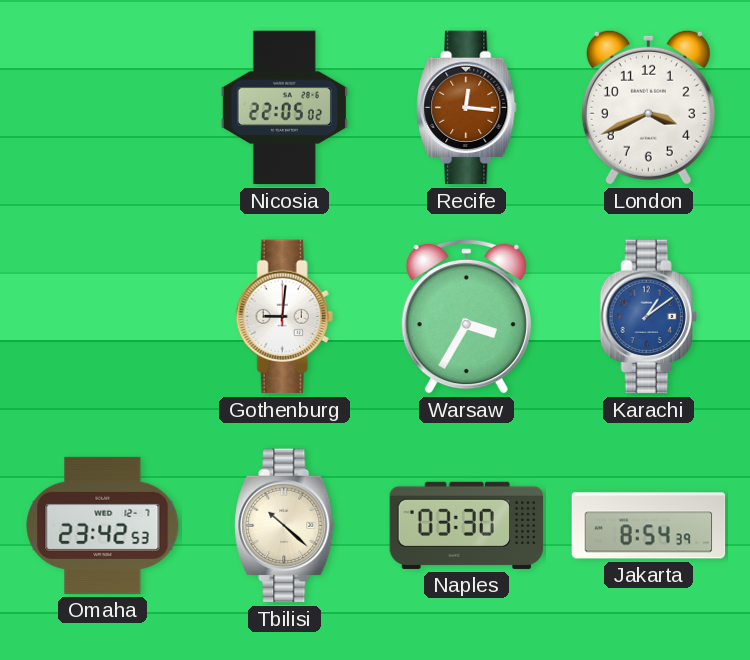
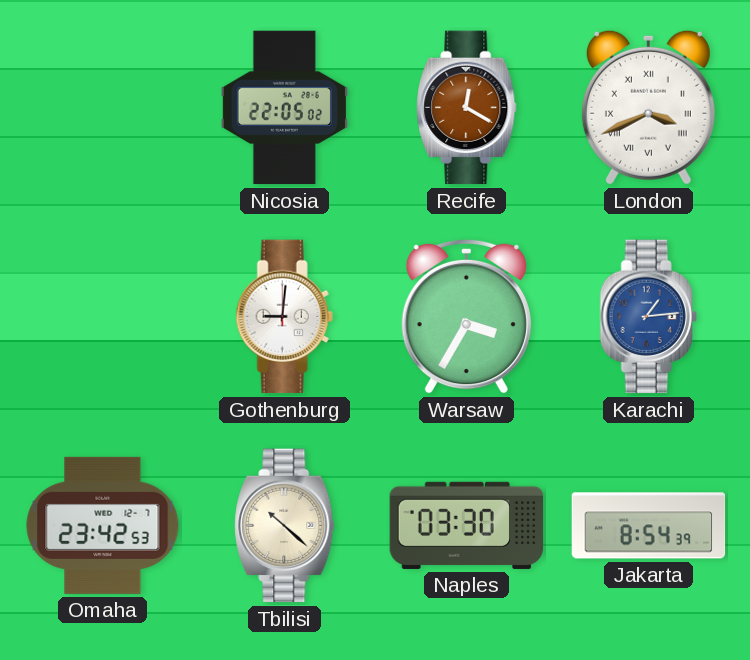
Recife: 12:16 -> 12:20 (467, 108)
London numerals: Arabic -> Roman (648, 107)
Karachi: 1:09 -> 1:14 (648, 317)
